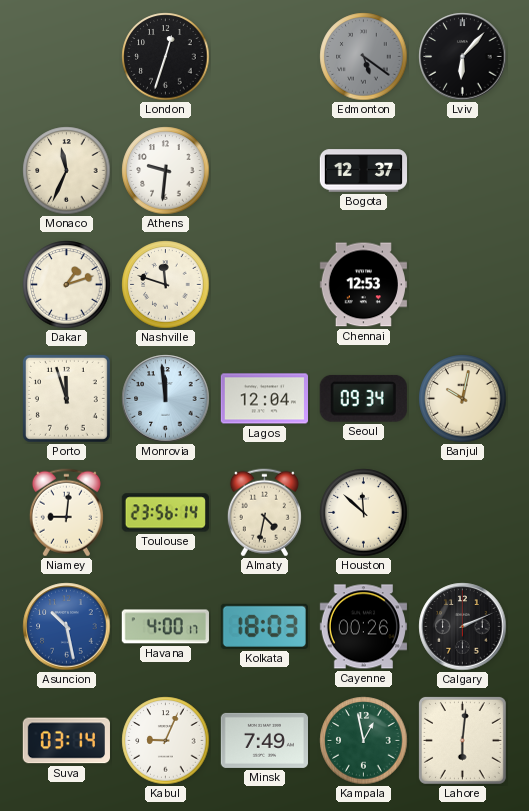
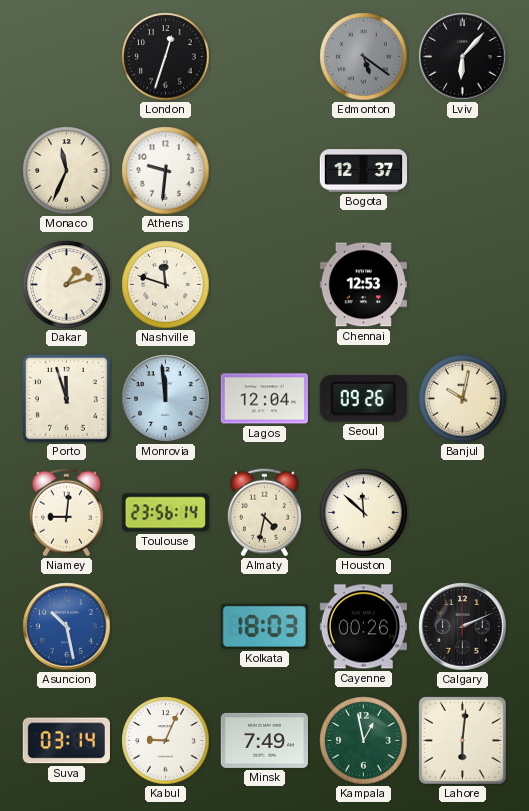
Seoul: 09:34 -> 09:26 (363, 398)
Havana: 4:00 -> none (165, 627)
